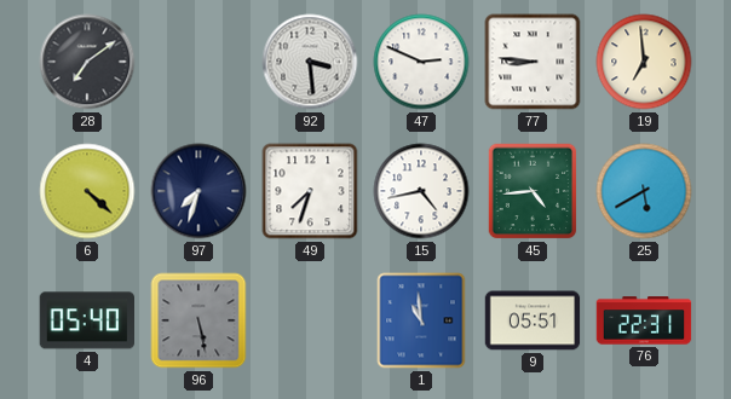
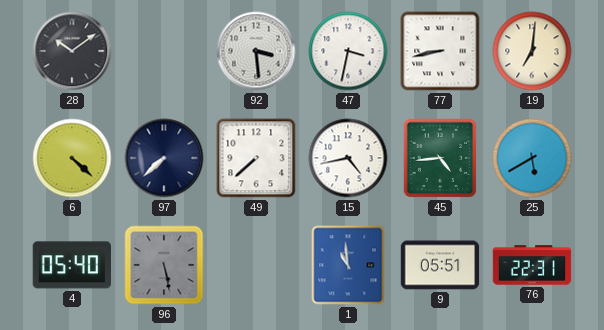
28: 7:09 -> 10:09 (72, 51)
47: 2:49 -> 3:32 (348, 51)
77: 8:46 -> 8:43 (440, 51)
19: 6:59 -> 7:01 (532, 51)
97: 7:33 -> 7:38 (164, 158)
49: 7:33 -> 7:38 (256, 158)
